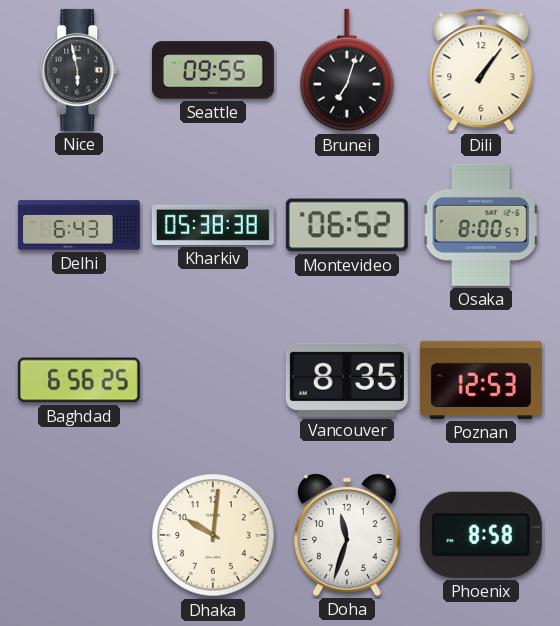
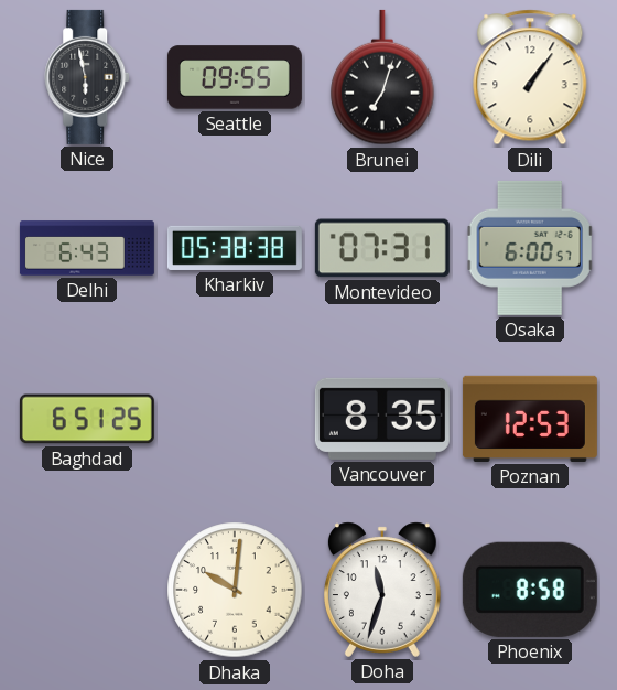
Montevideo: 06:52 -> 07:31 (382, 248)
Osaka: 8:00 -> 6:00 (530, 248)
Baghdad: 6:56 -> 6:51 (87, 419)
